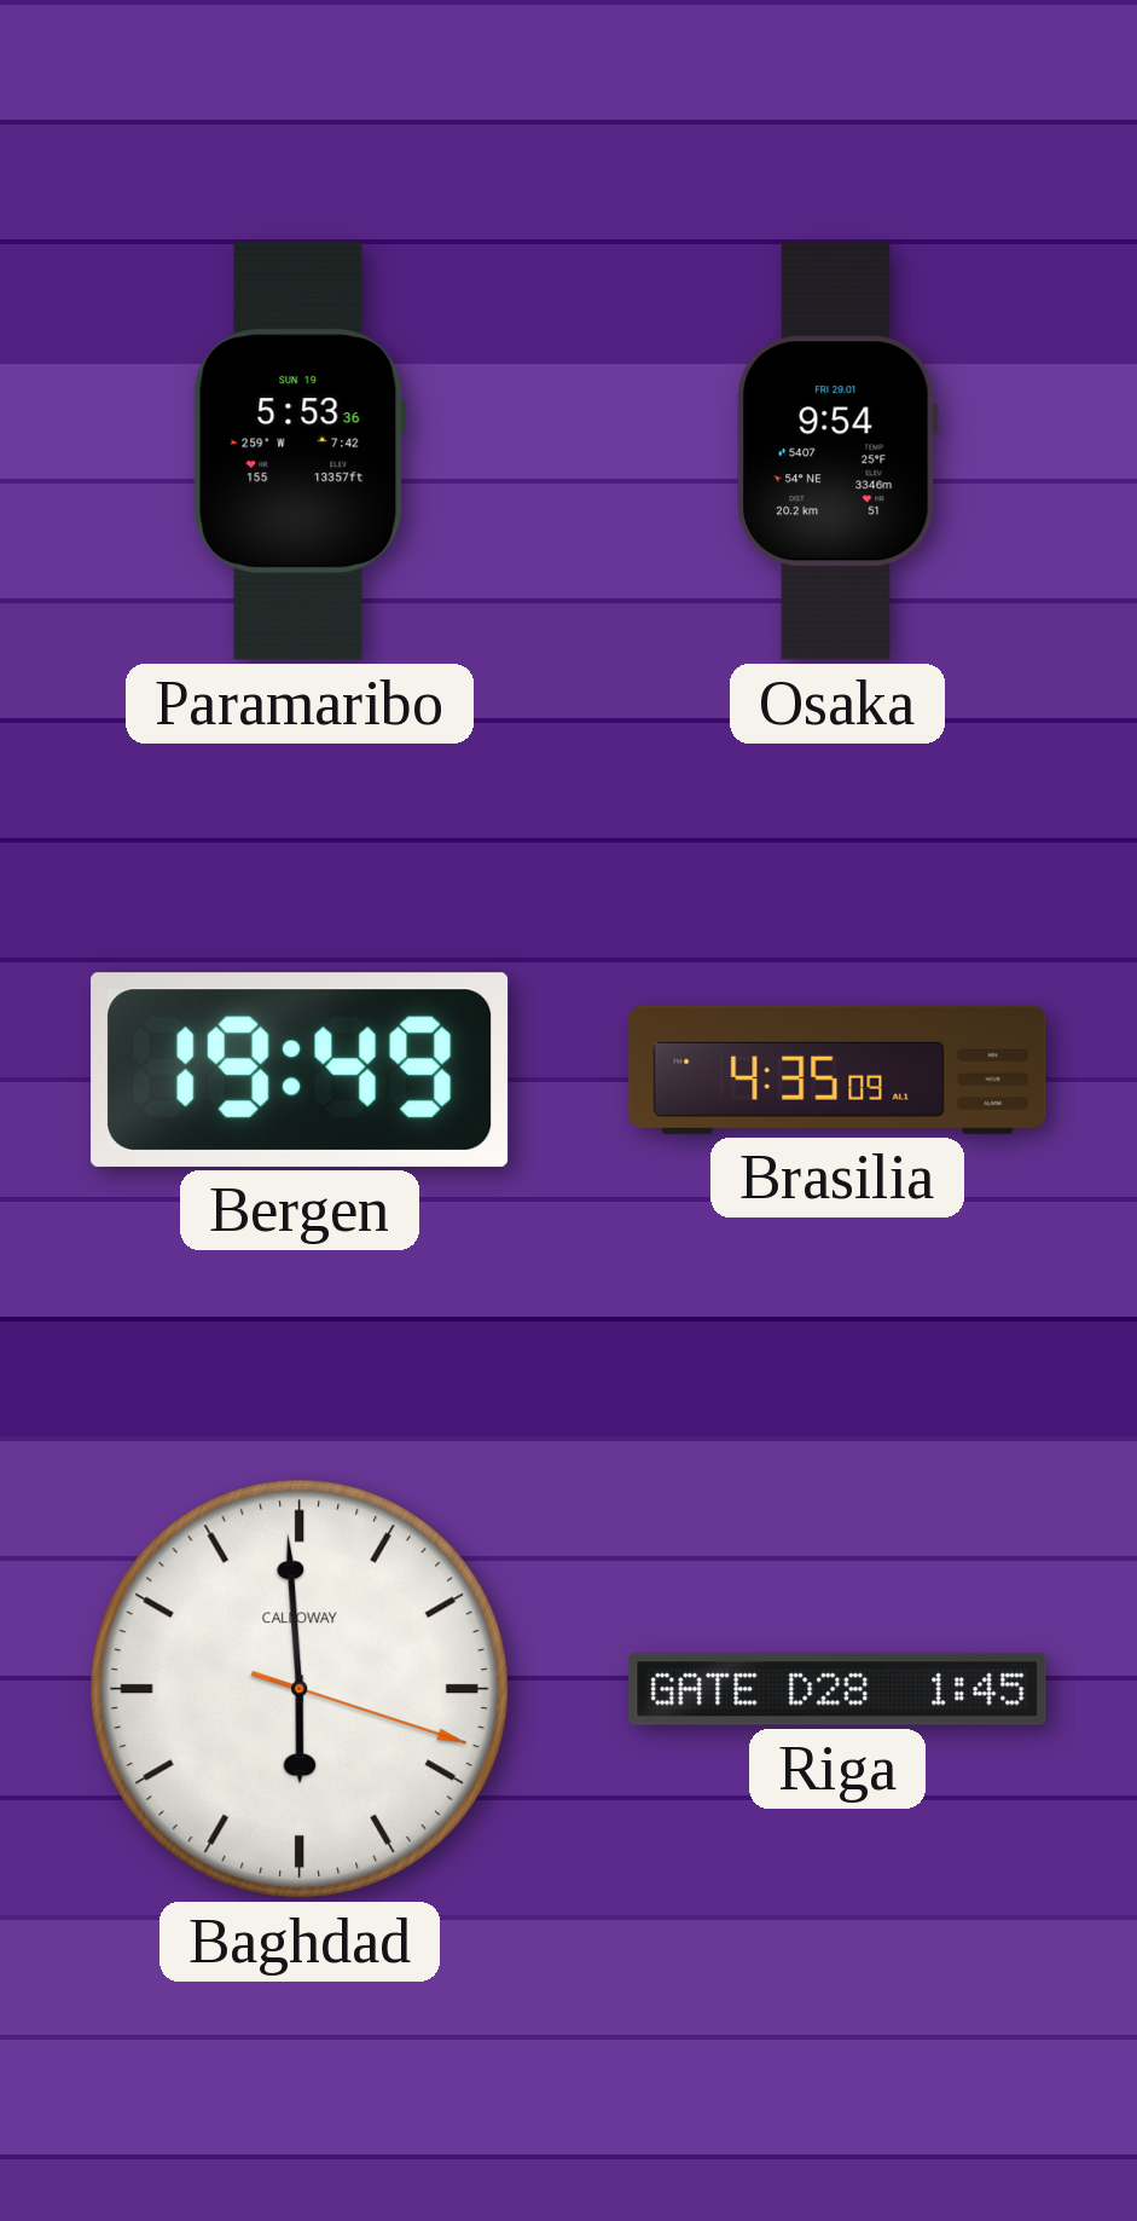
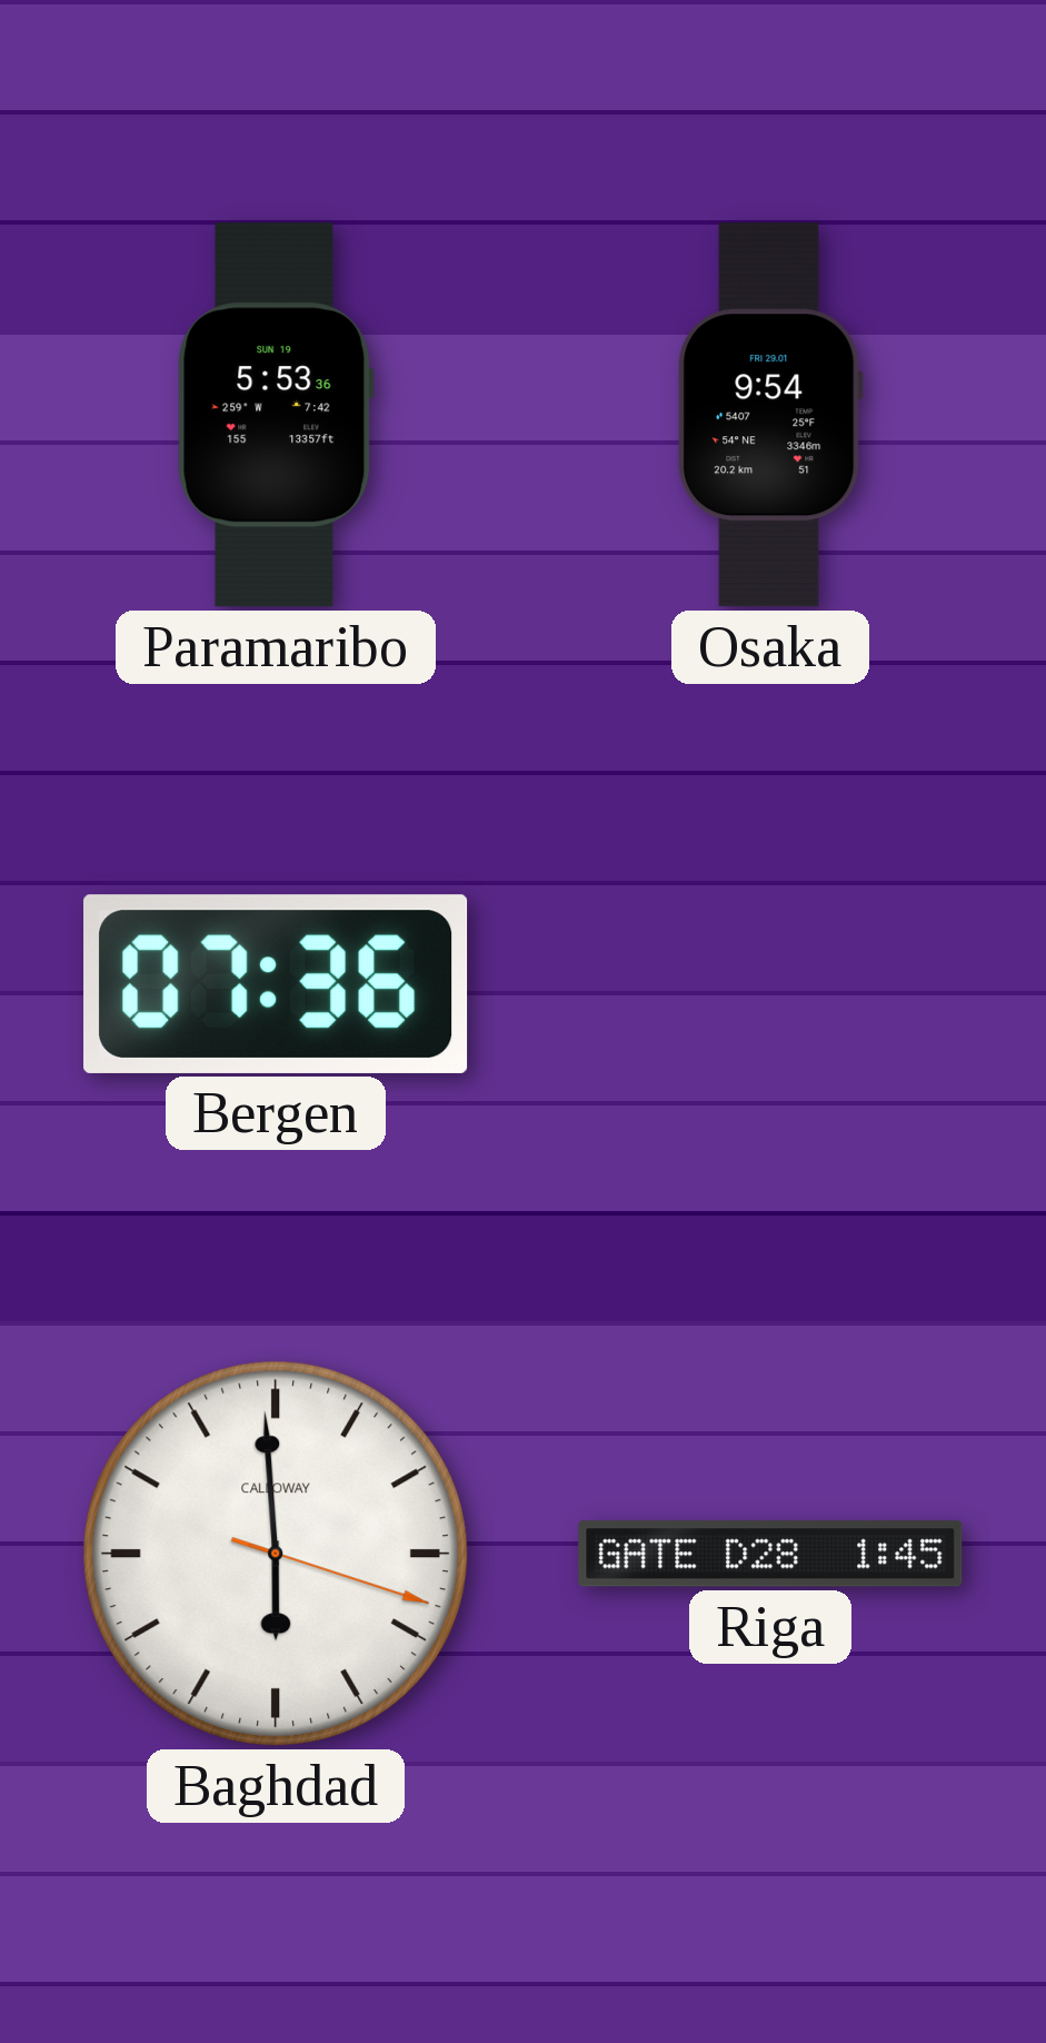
Bergen: 19:49 -> 07:36 (276, 984)
Brasilia: 4:35 -> none (837, 1070)
